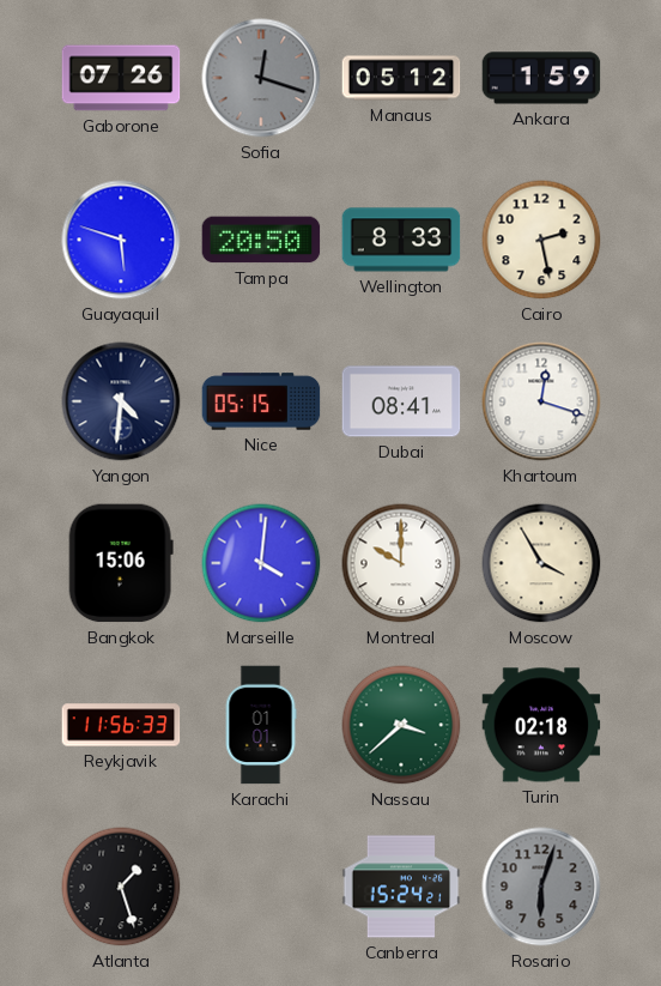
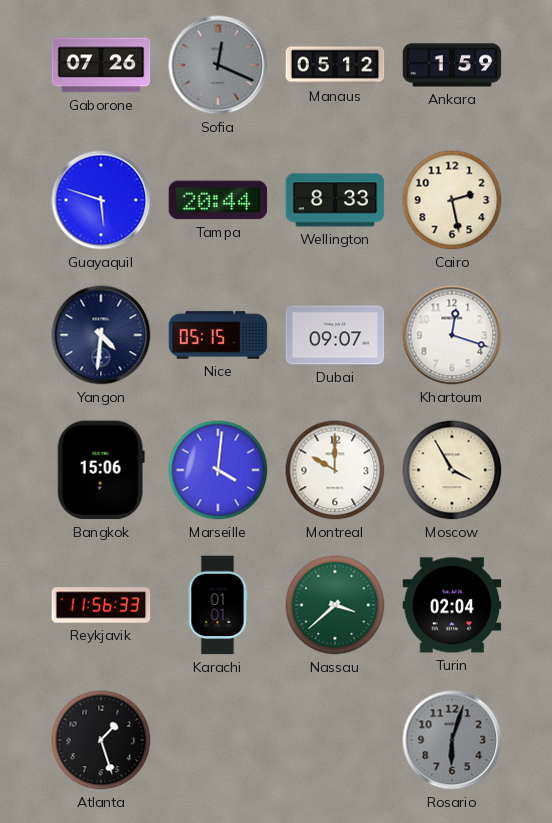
Sofia: 12:18 -> 12:19 (218, 65)
Tampa: 20:50 -> 20:44 (218, 200)
Dubai: 08:41 -> 09:07 (335, 335)
Turin: 02:18 -> 02:04 (452, 605)
Canberra: 15:24 -> none (401, 887)
